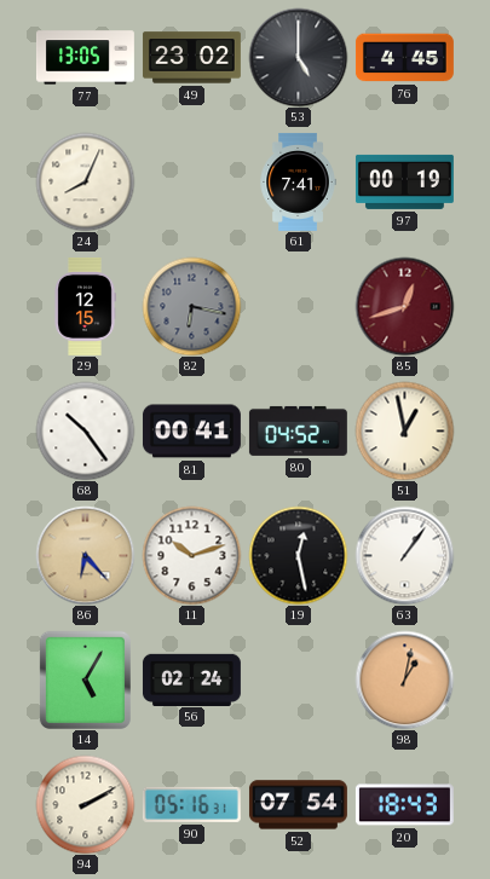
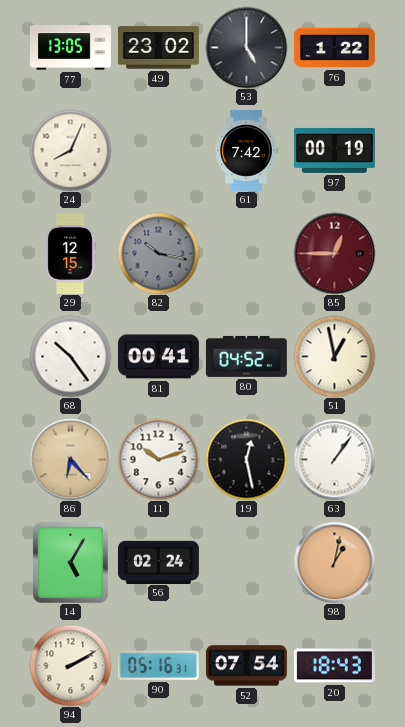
76: 4:45 -> 1:22 (334, 48)
61: 7:41 -> 7:42 (246, 150)
82: 6:17 -> 10:17 (158, 253)
85: 12:42 -> 12:45 (334, 253)
